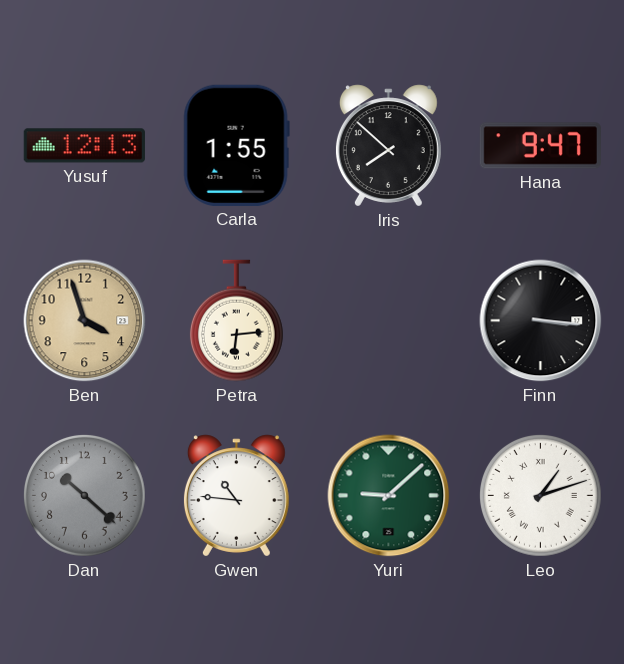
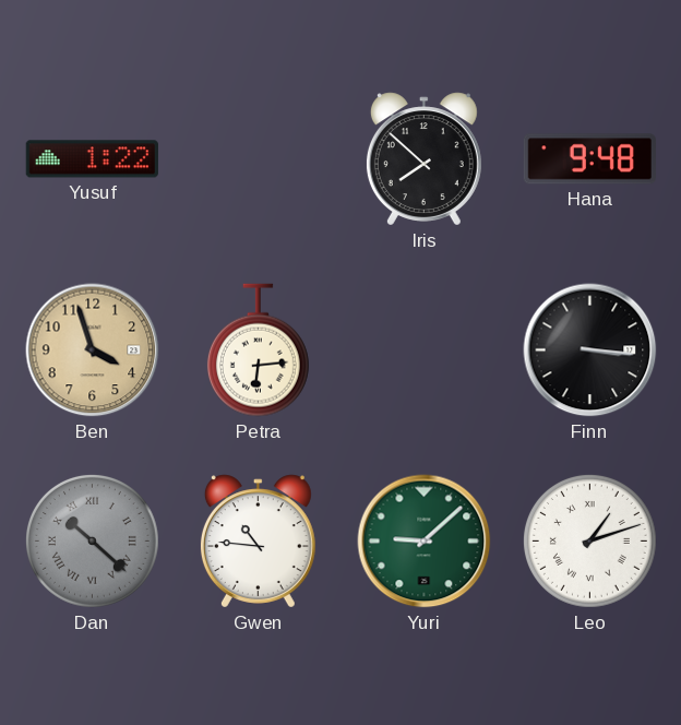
Yusuf: 12:13 -> 1:22 (92, 159)
Carla: 1:55 -> none (236, 145)
Hana: 9:47 -> 9:48 (589, 159)
Dan numerals: Arabic -> Roman (92, 540)
